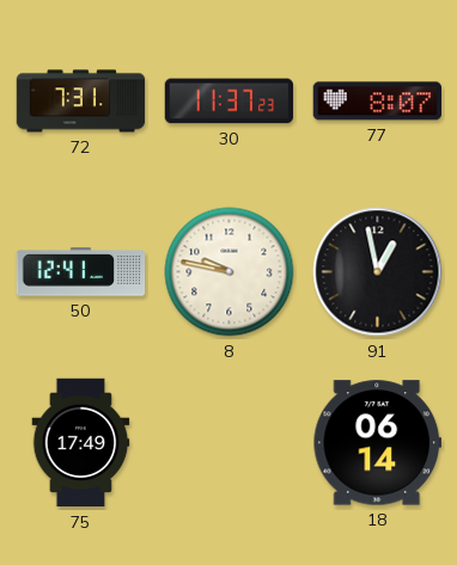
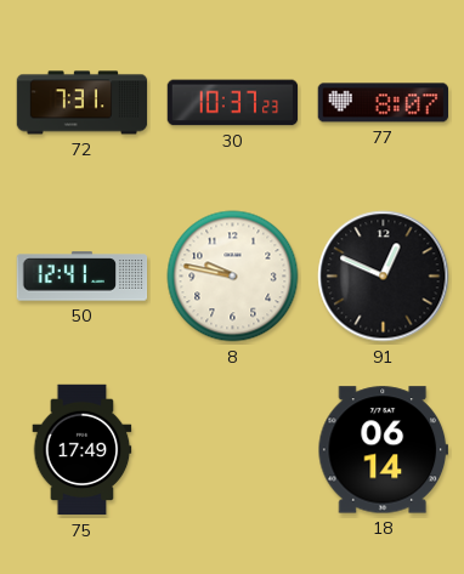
30: 11:37 -> 10:37 (233, 103)
91: 12:58 -> 12:49 (384, 277)
